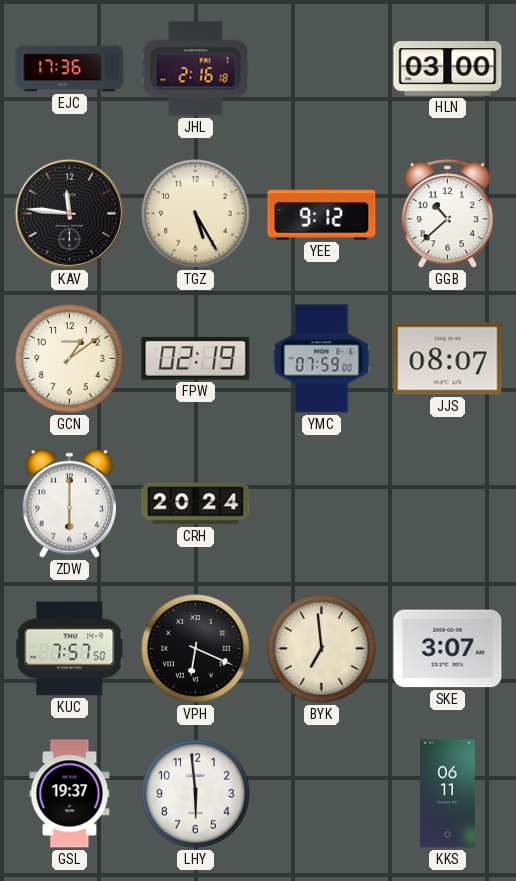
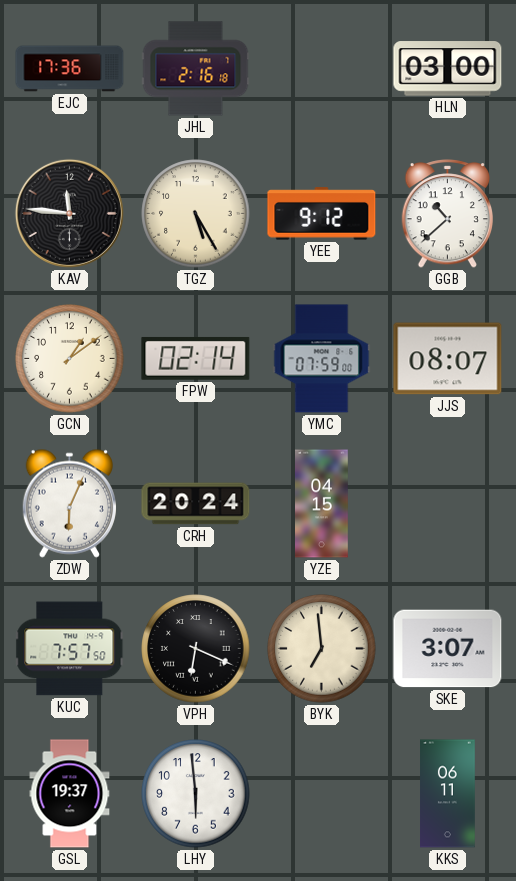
FPW: 02:19 -> 02:14 (196, 359)
ZDW: 6:00 -> 6:04 (69, 503)
YZE: none -> 04:15 (322, 504)
